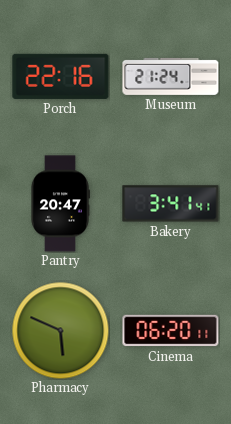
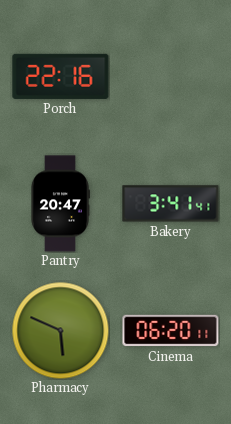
Museum: 21:24 -> none (171, 76)
